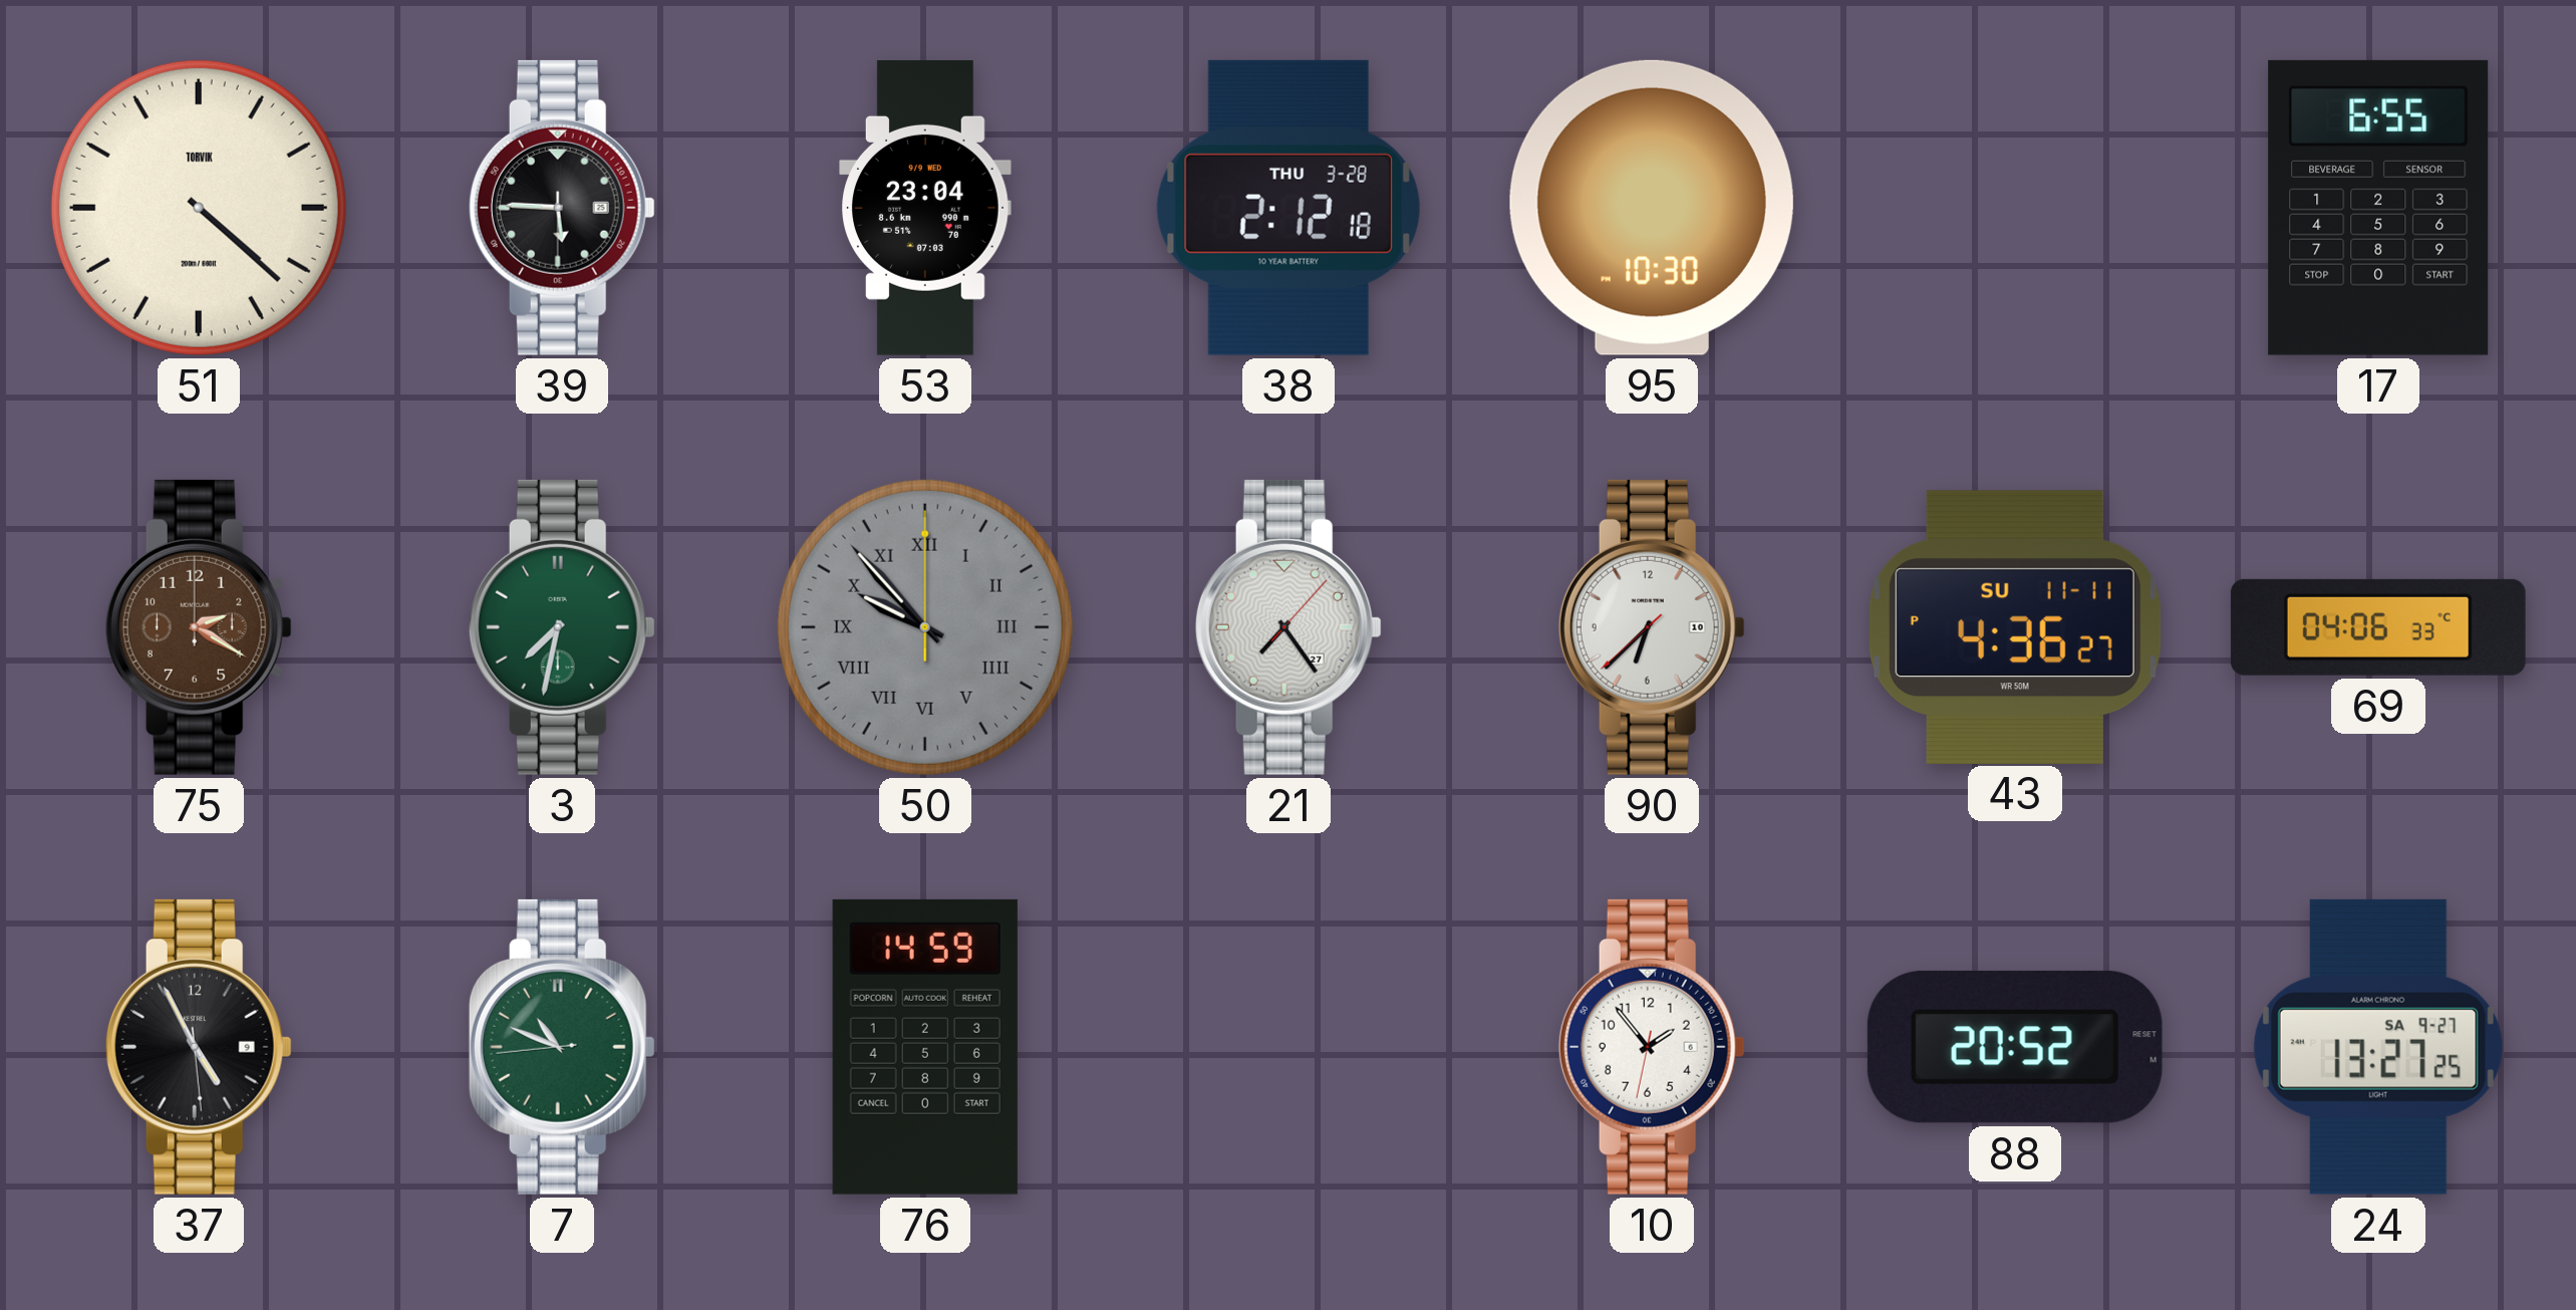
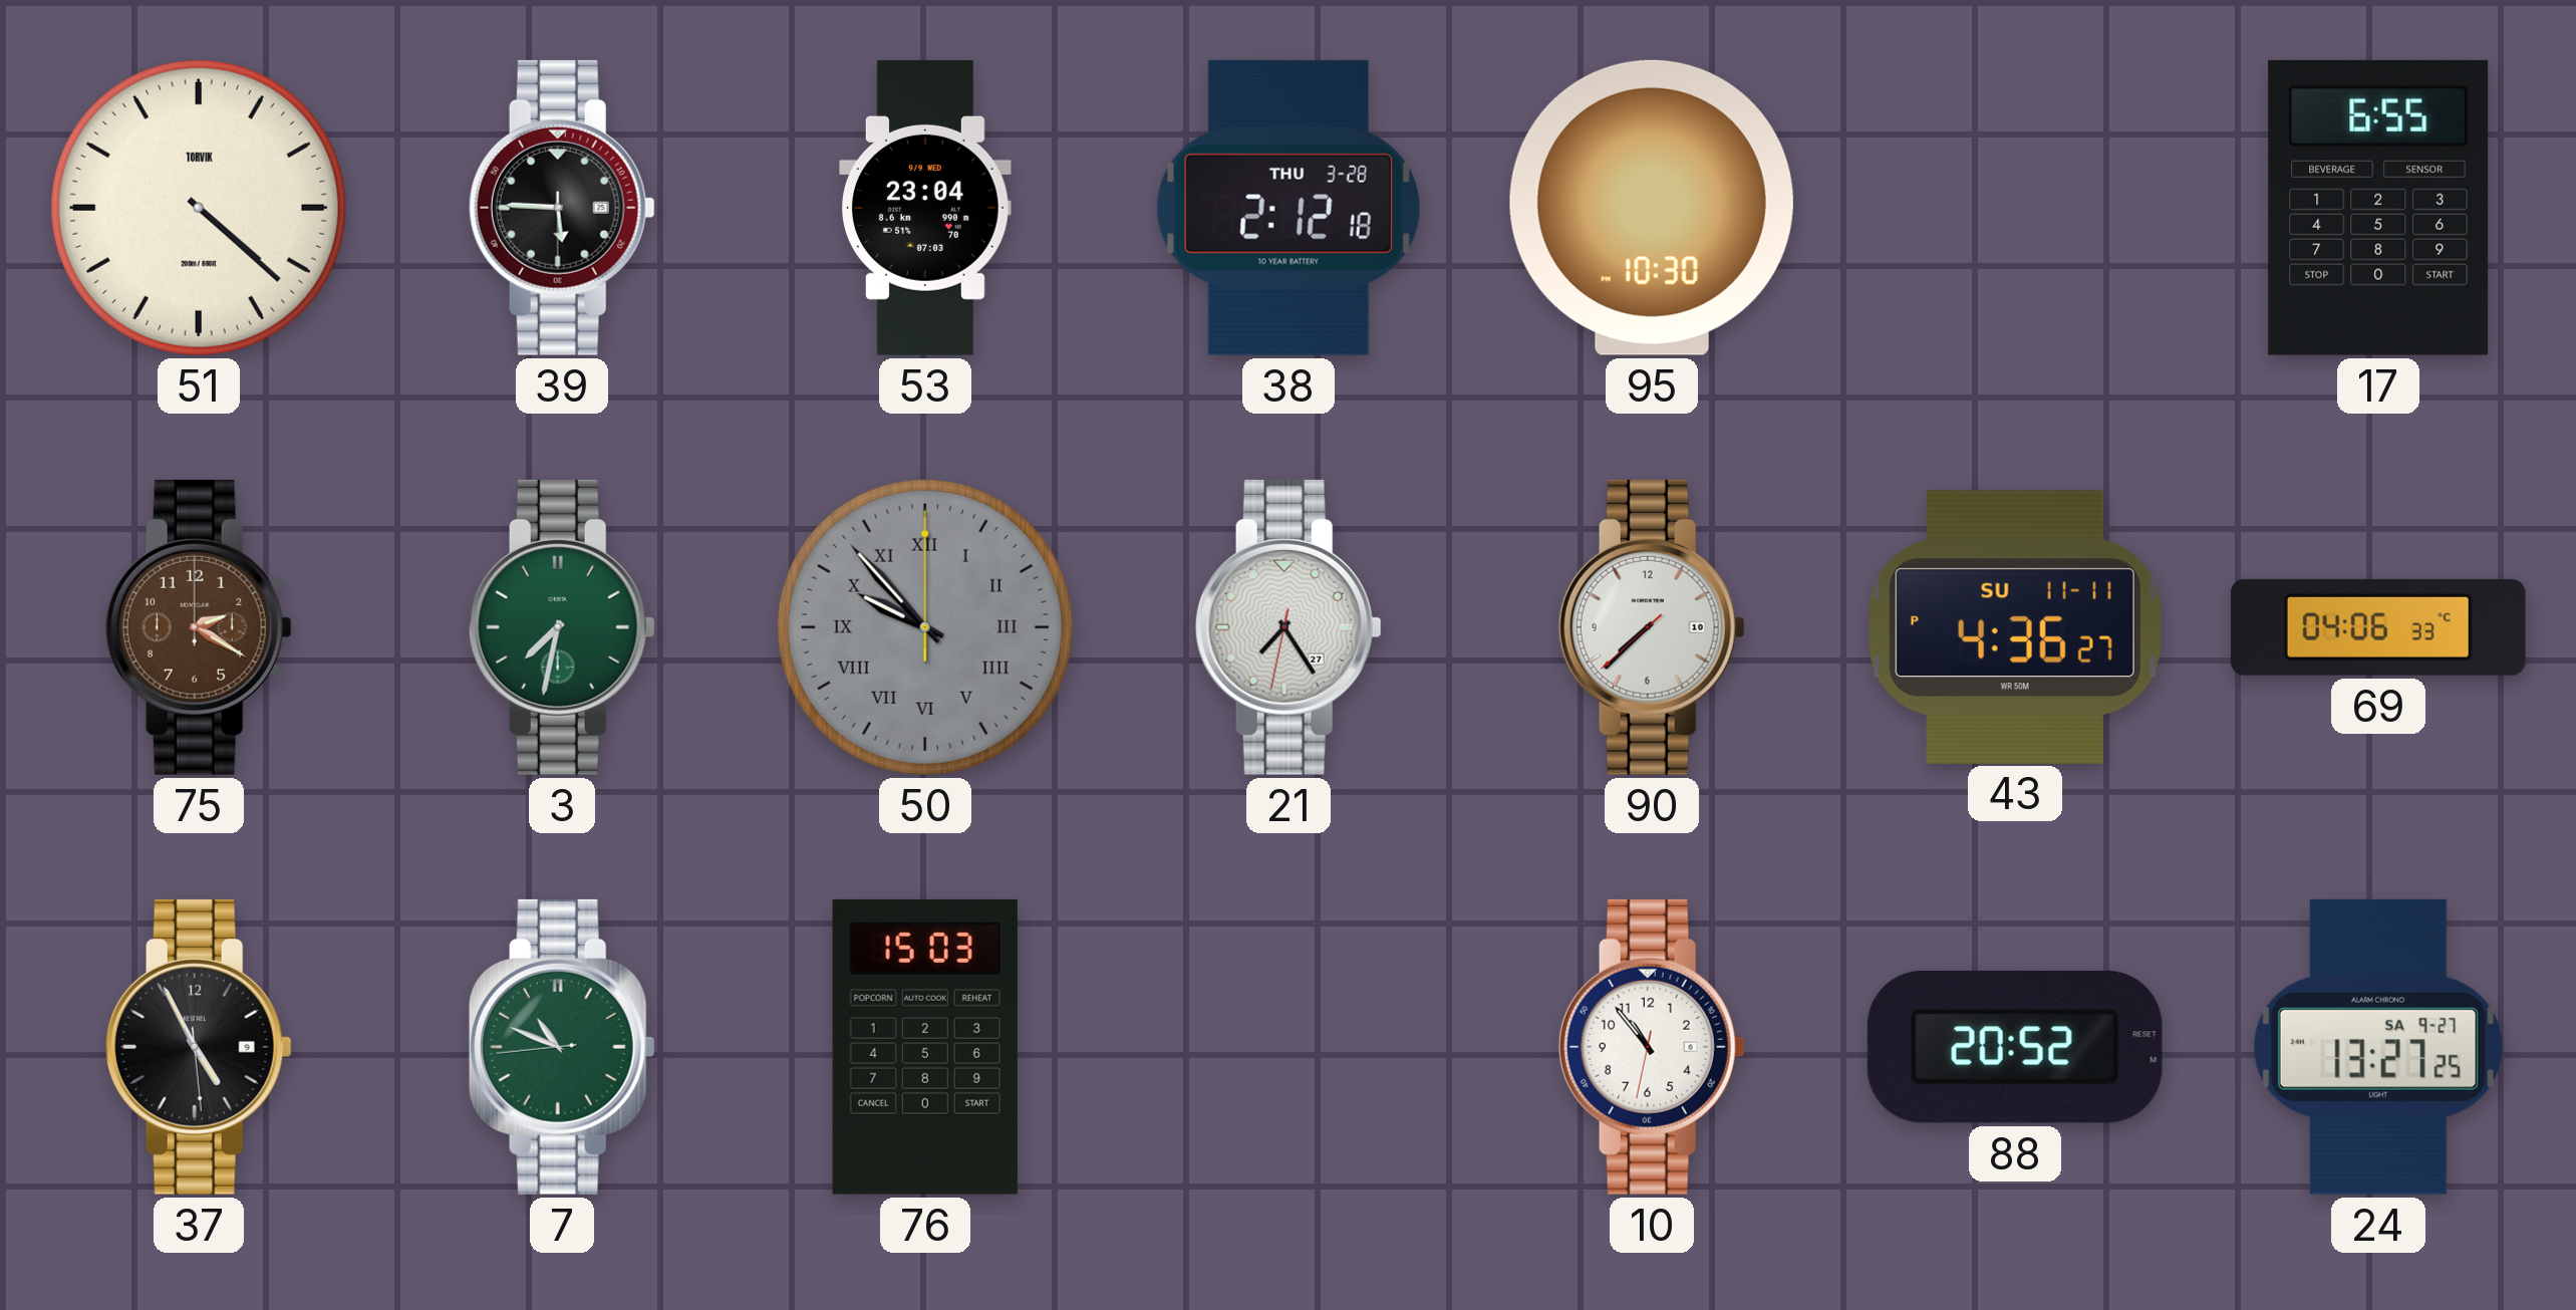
21: 7:24:07 -> 7:24:32 (1289, 627)
90: 6:37 -> 7:37 (1652, 627)
76: 14:59 -> 15:03 (925, 1047)
10: 1:53 -> 10:53 (1652, 1047)
